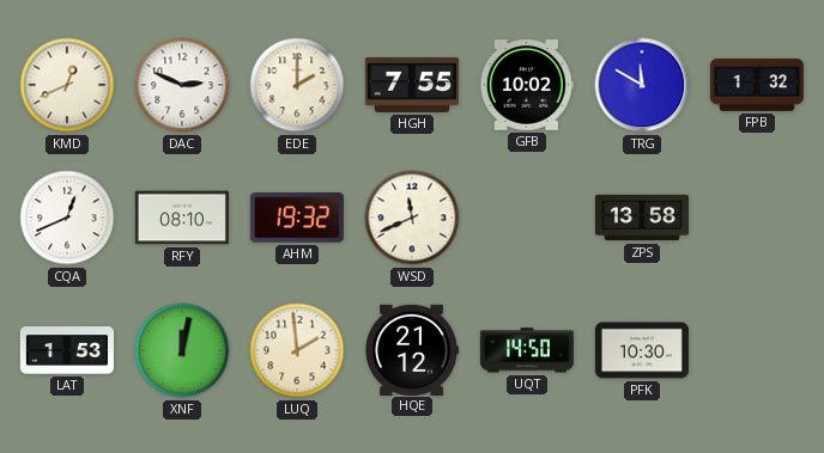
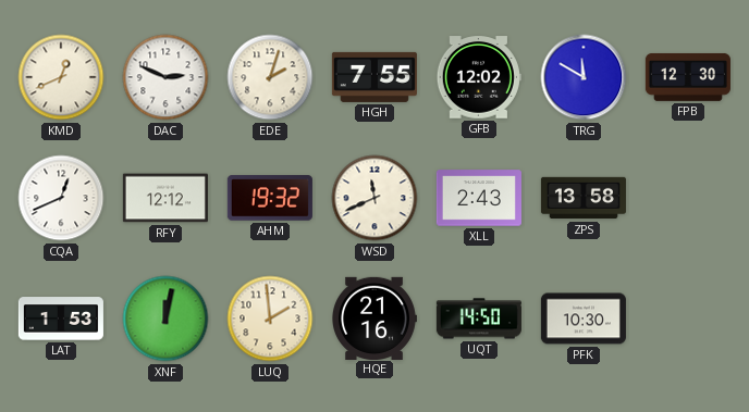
EDE: 2:00 -> 2:03 (270, 77)
GFB: 10:02 -> 12:02 (479, 77)
FPB: 1:32 -> 12:30 (688, 77)
RFY: 08:10 -> 12:12 (165, 198)
XLL: none -> 2:43 (479, 198)
HQE: 21:12 -> 21:16 (374, 317)
